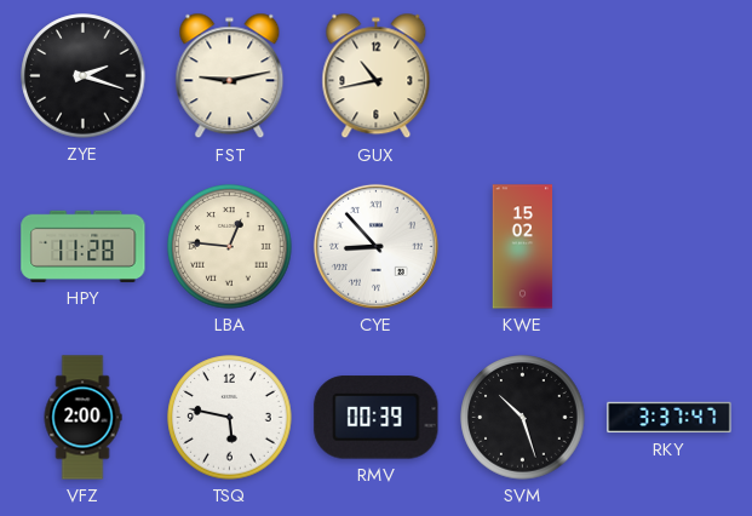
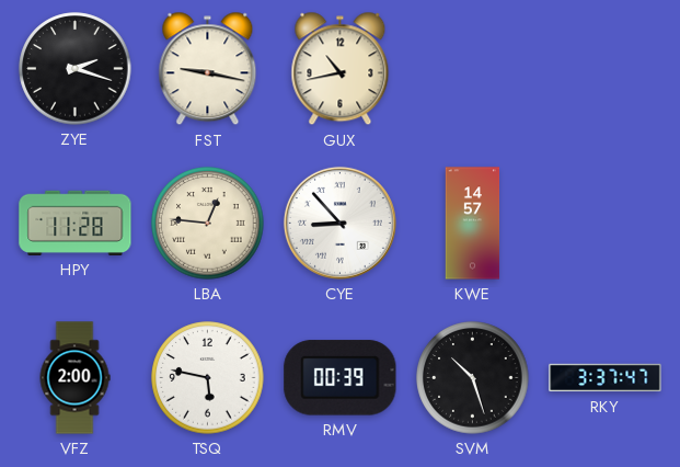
FST: 9:13 -> 9:17 (208, 69)
KWE: 15:02 -> 14:57 (473, 224)
